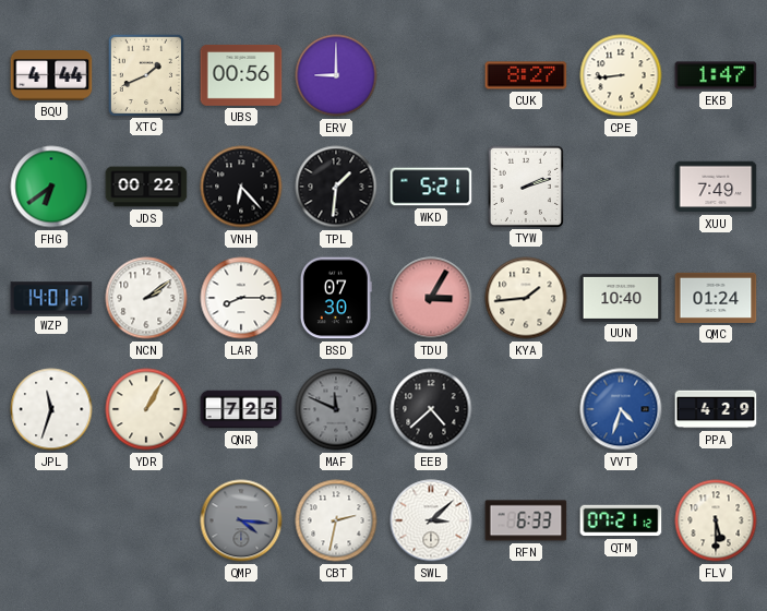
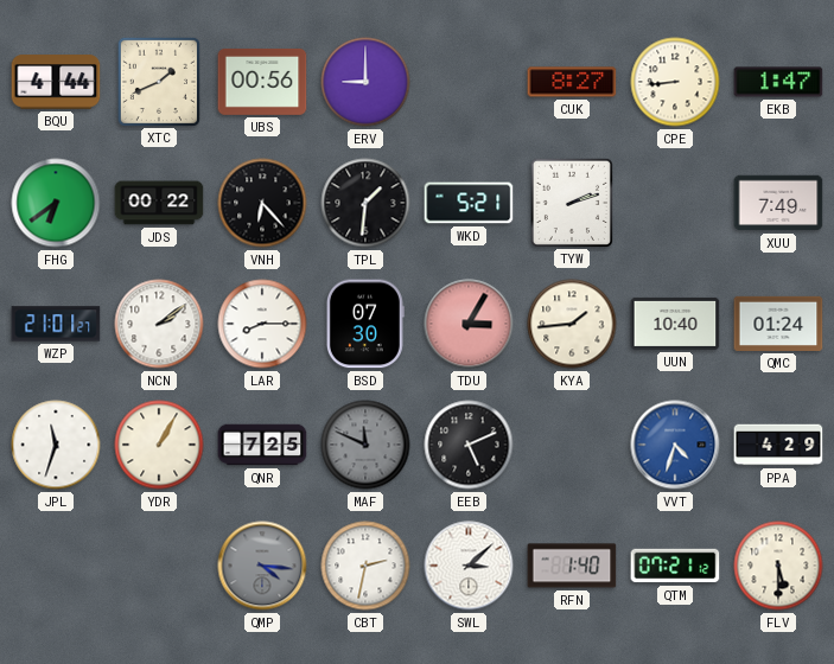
WZP: 14:01 -> 21:01 (56, 324)
EEB: 4:38 -> 5:11 (469, 445)
RFN: 6:33 -> 1:40 (572, 566)
